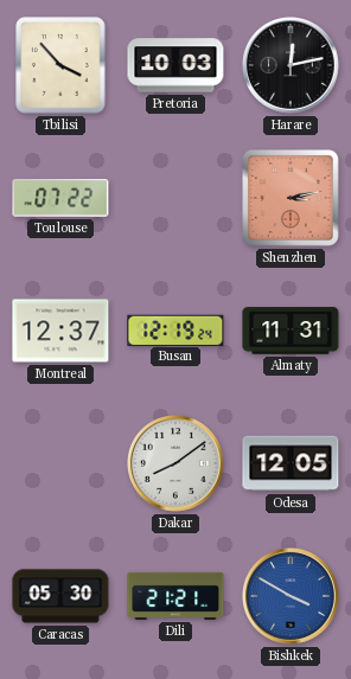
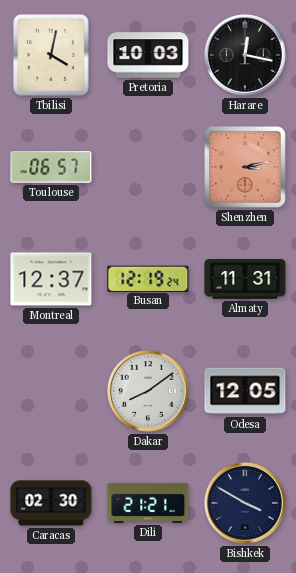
Tbilisi: 3:53 -> 4:02 (51, 55)
Harare: 12:13 -> 12:17 (245, 55)
Toulouse: 07:22 -> 06:57 (51, 167)
Caracas: 05:30 -> 02:30 (51, 503)
Bishkek dial: blue -> navy (245, 503)
